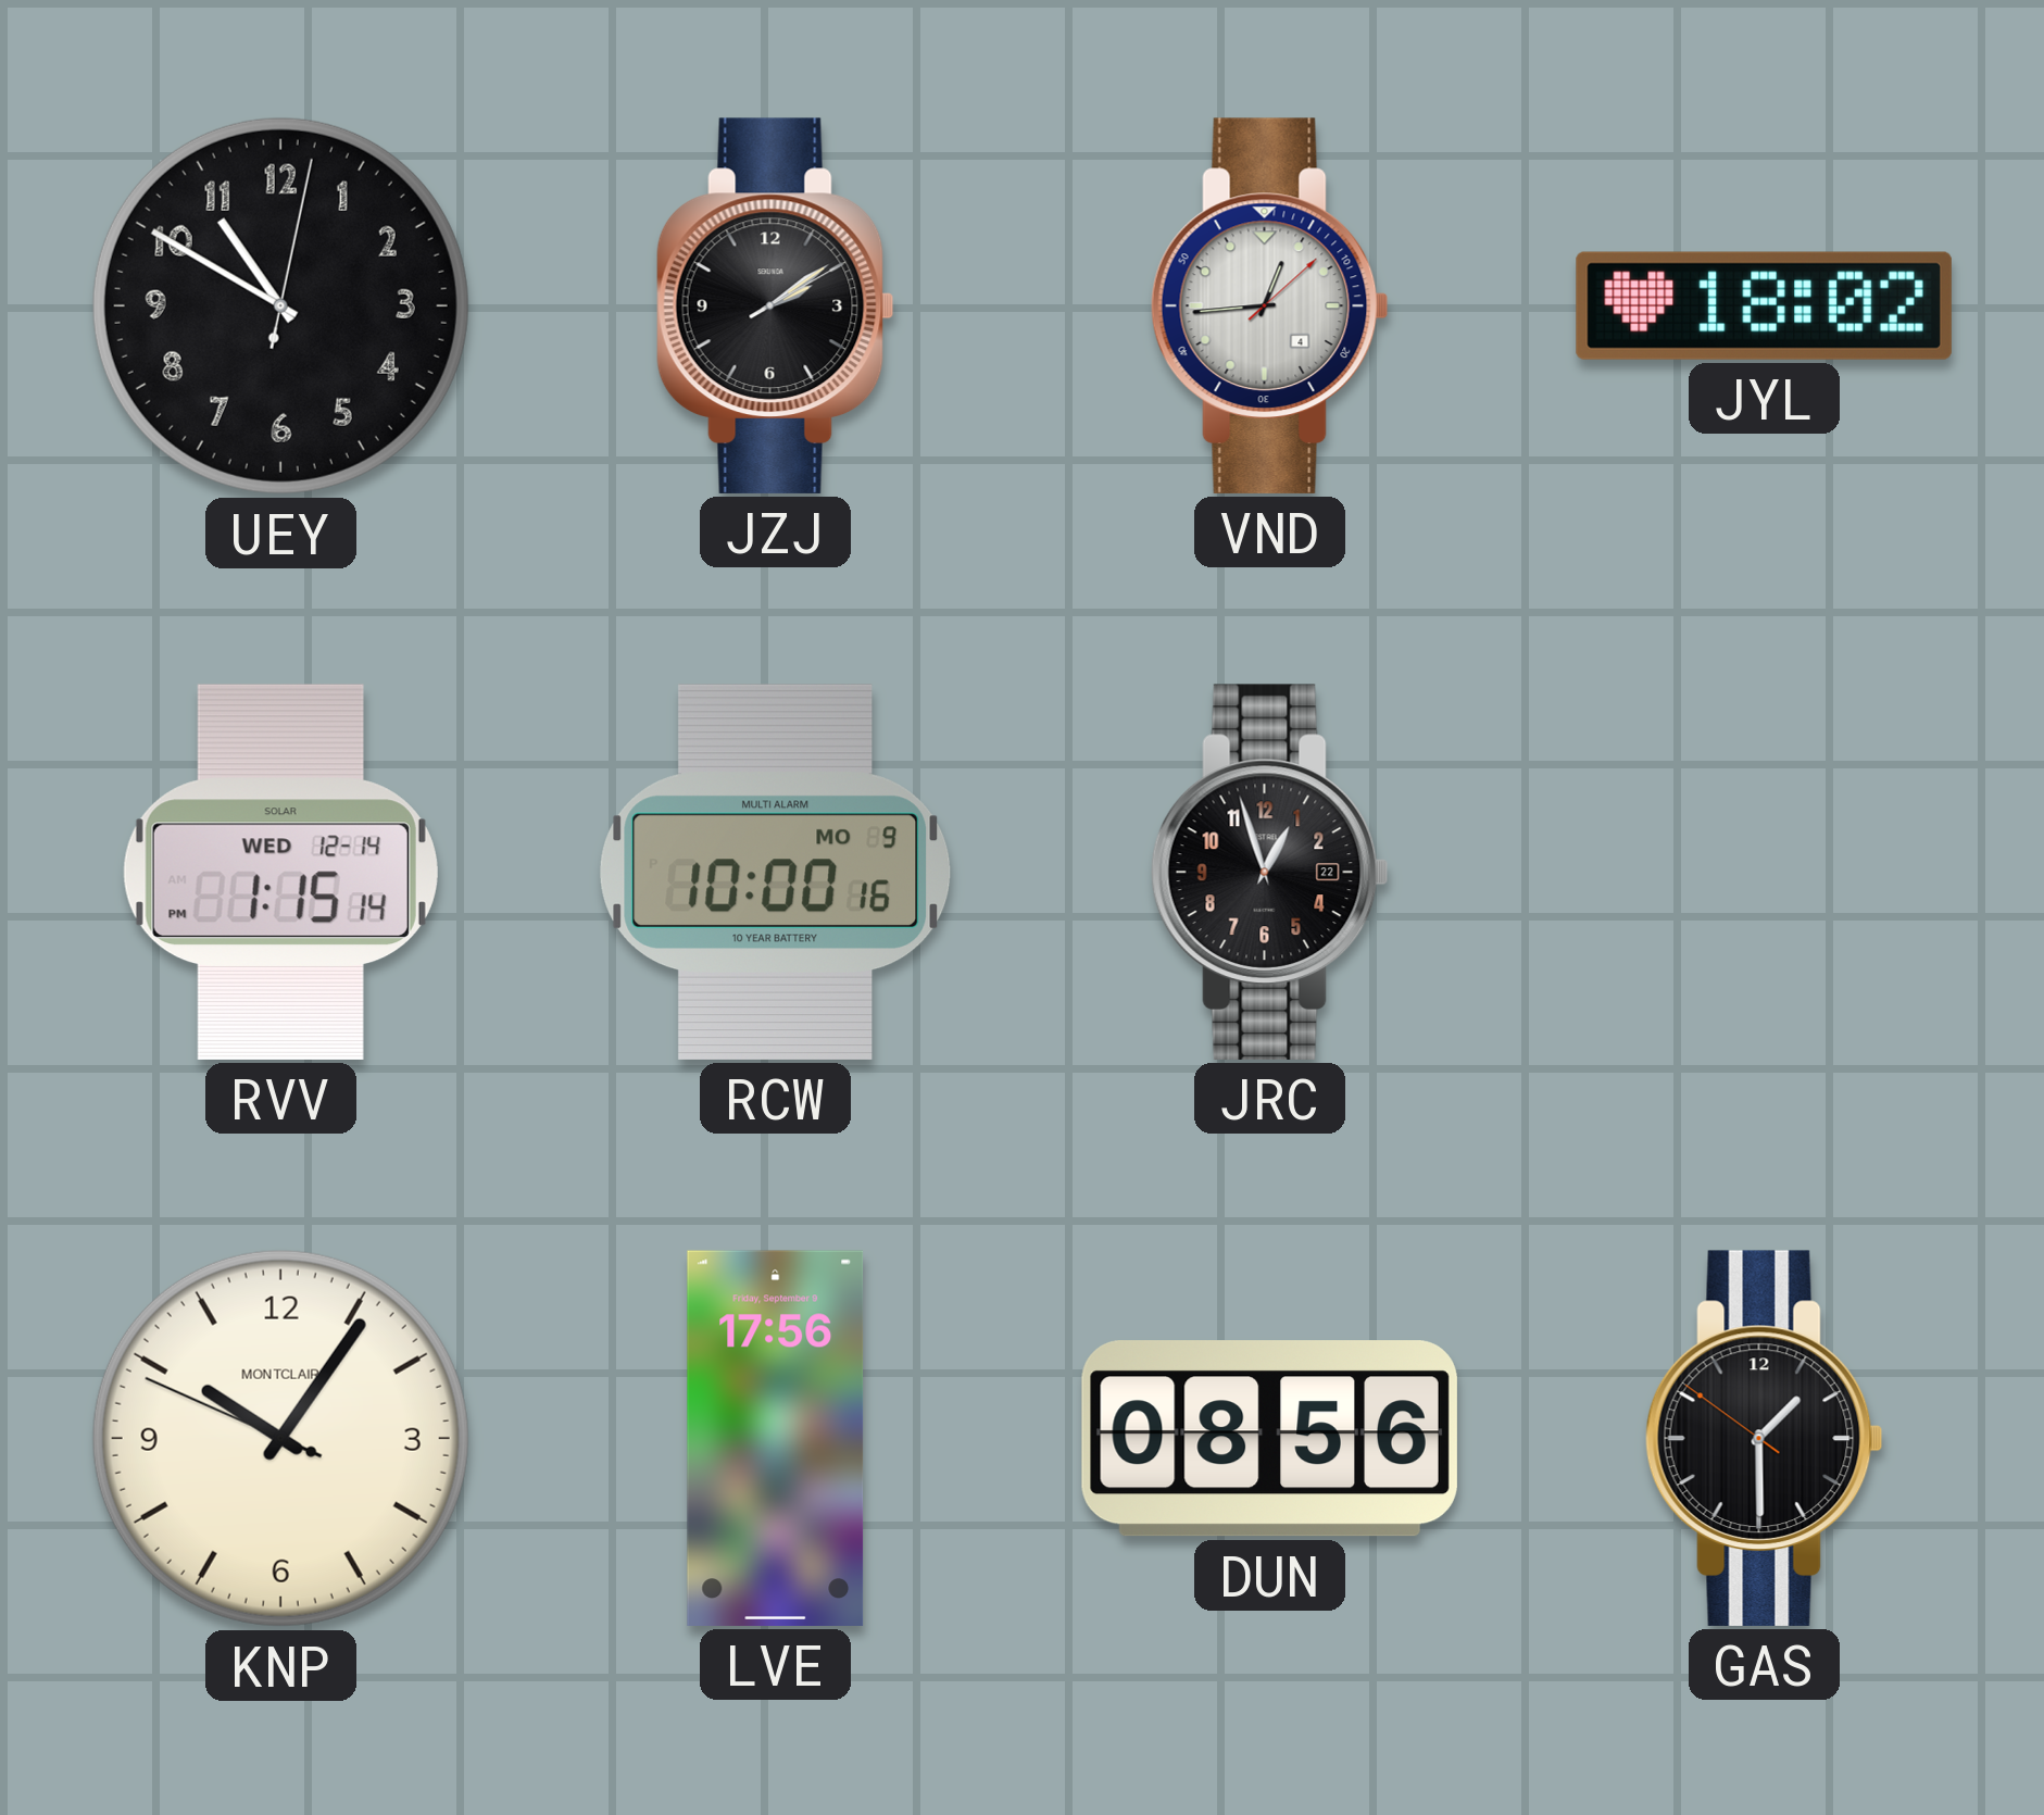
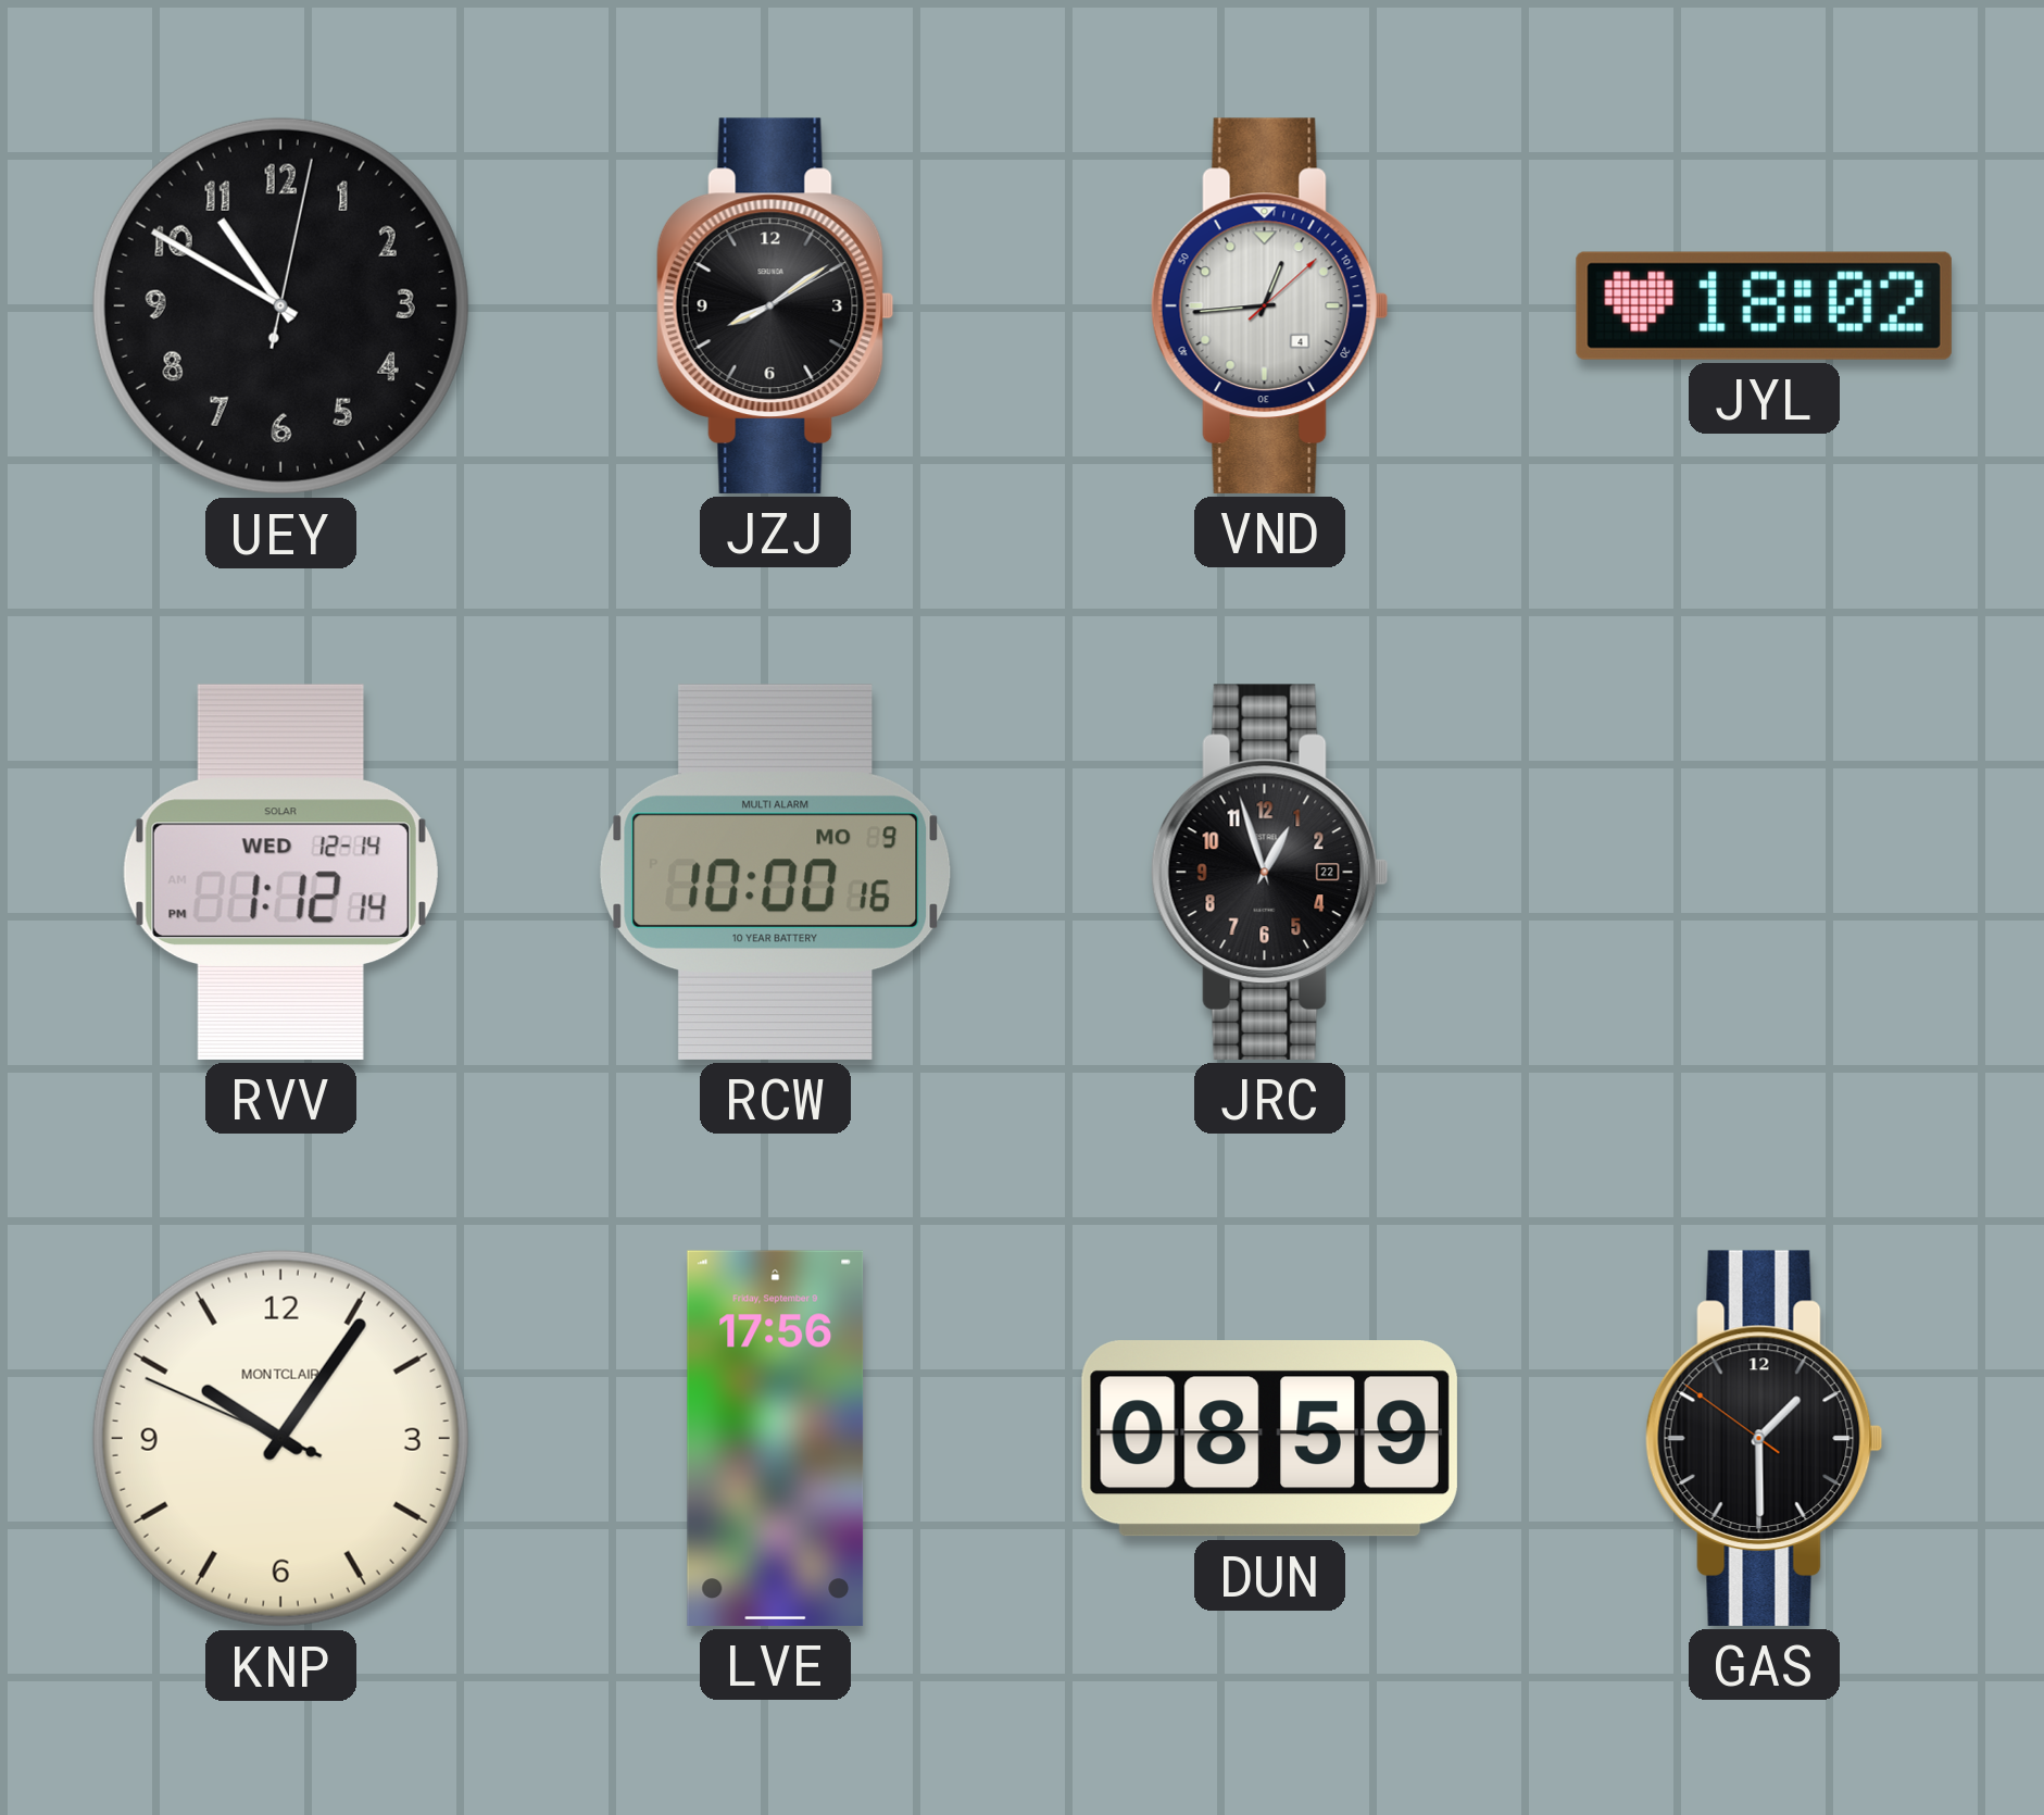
JZJ: 2:09 -> 8:09 (775, 305)
RVV: 1:15 -> 1:12 (280, 872)
DUN: 08:56 -> 08:59 (1269, 1439)
